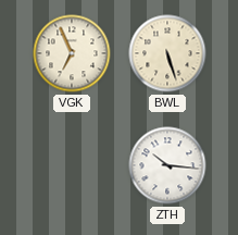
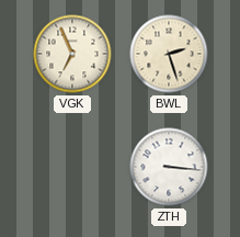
BWL: 5:27 -> 2:27 (169, 54)
ZTH: 10:16 -> 3:16 (169, 167)
